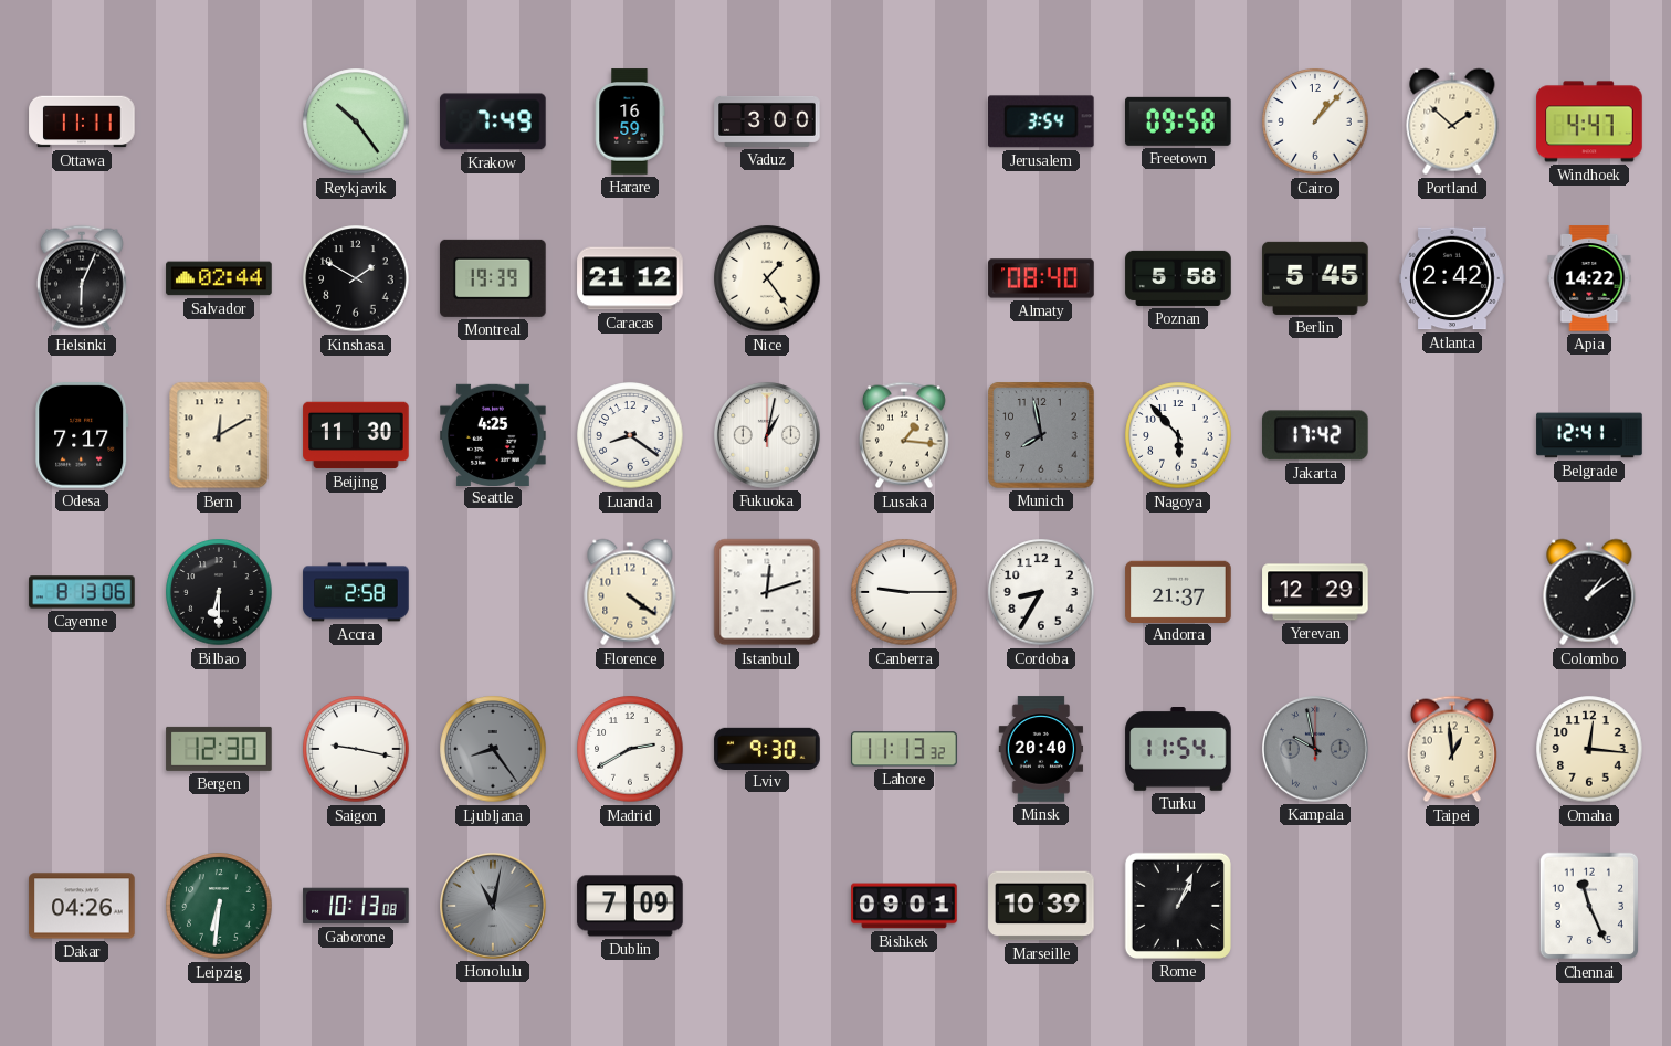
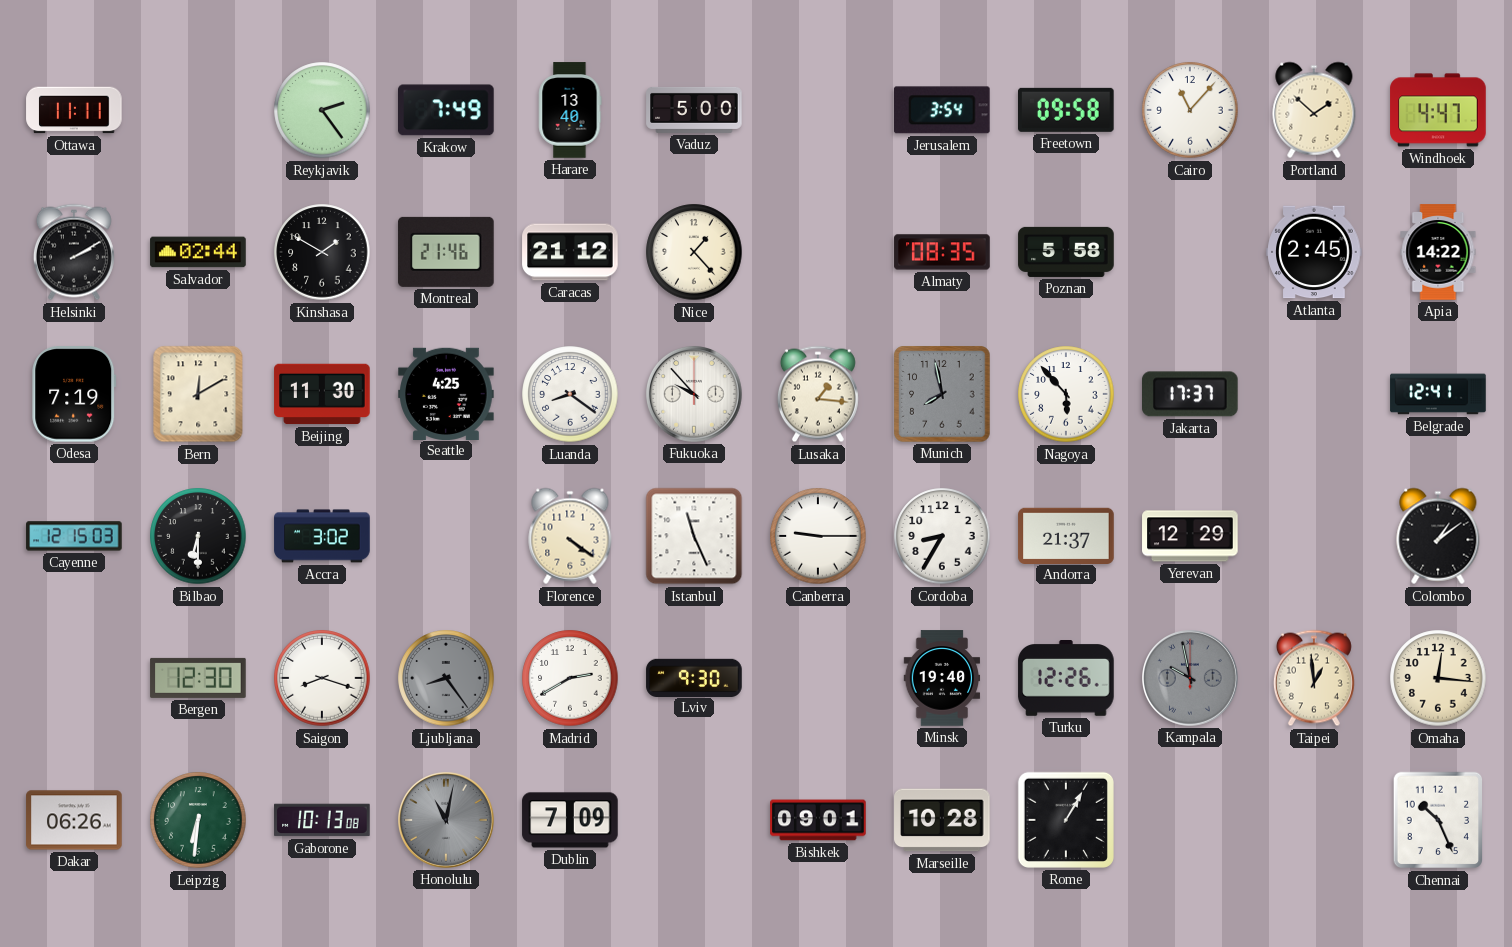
Reykjavik: 10:24 -> 2:24 (322, 110)
Harare: 16:59 -> 13:40 (570, 110)
Vaduz: 3:00 -> 5:00 (694, 110)
Cairo: 1:07 -> 11:07 (1190, 110)
Helsinki: 6:04 -> 2:10 (74, 252)
Montreal: 19:39 -> 21:46 (446, 252)
Nice: 1:24 -> 1:23 (694, 252)
Almaty: 08:40 -> 08:35 (942, 252)
Berlin: 5:45 -> none (1315, 278)
Atlanta: 2:42 -> 2:45 (1314, 252)
Odesa: 7:17 -> 7:19 (74, 394)
Fukuoka: 1:02 -> 9:53 (695, 395)
Jakarta: 17:42 -> 17:37 (1191, 394)
Cayenne: 8:13 -> 12:15 (74, 536)
Accra: 2:58 -> 3:02 (322, 536)
Istanbul: 12:12 -> 11:26 (694, 536)
Saigon: 9:17 -> 8:18 (322, 678)
Lahore: 11:13 -> none (904, 749)
Minsk: 20:40 -> 19:40 (942, 678)
Turku: 11:54 -> 12:26 (1066, 679)
Dakar: 04:26 -> 06:26 (74, 820)
Marseille: 10:39 -> 10:28 (942, 820)
Rome: 1:04 -> 1:05 (1066, 820)
Chennai: 11:26 -> 10:26 (1437, 820)
